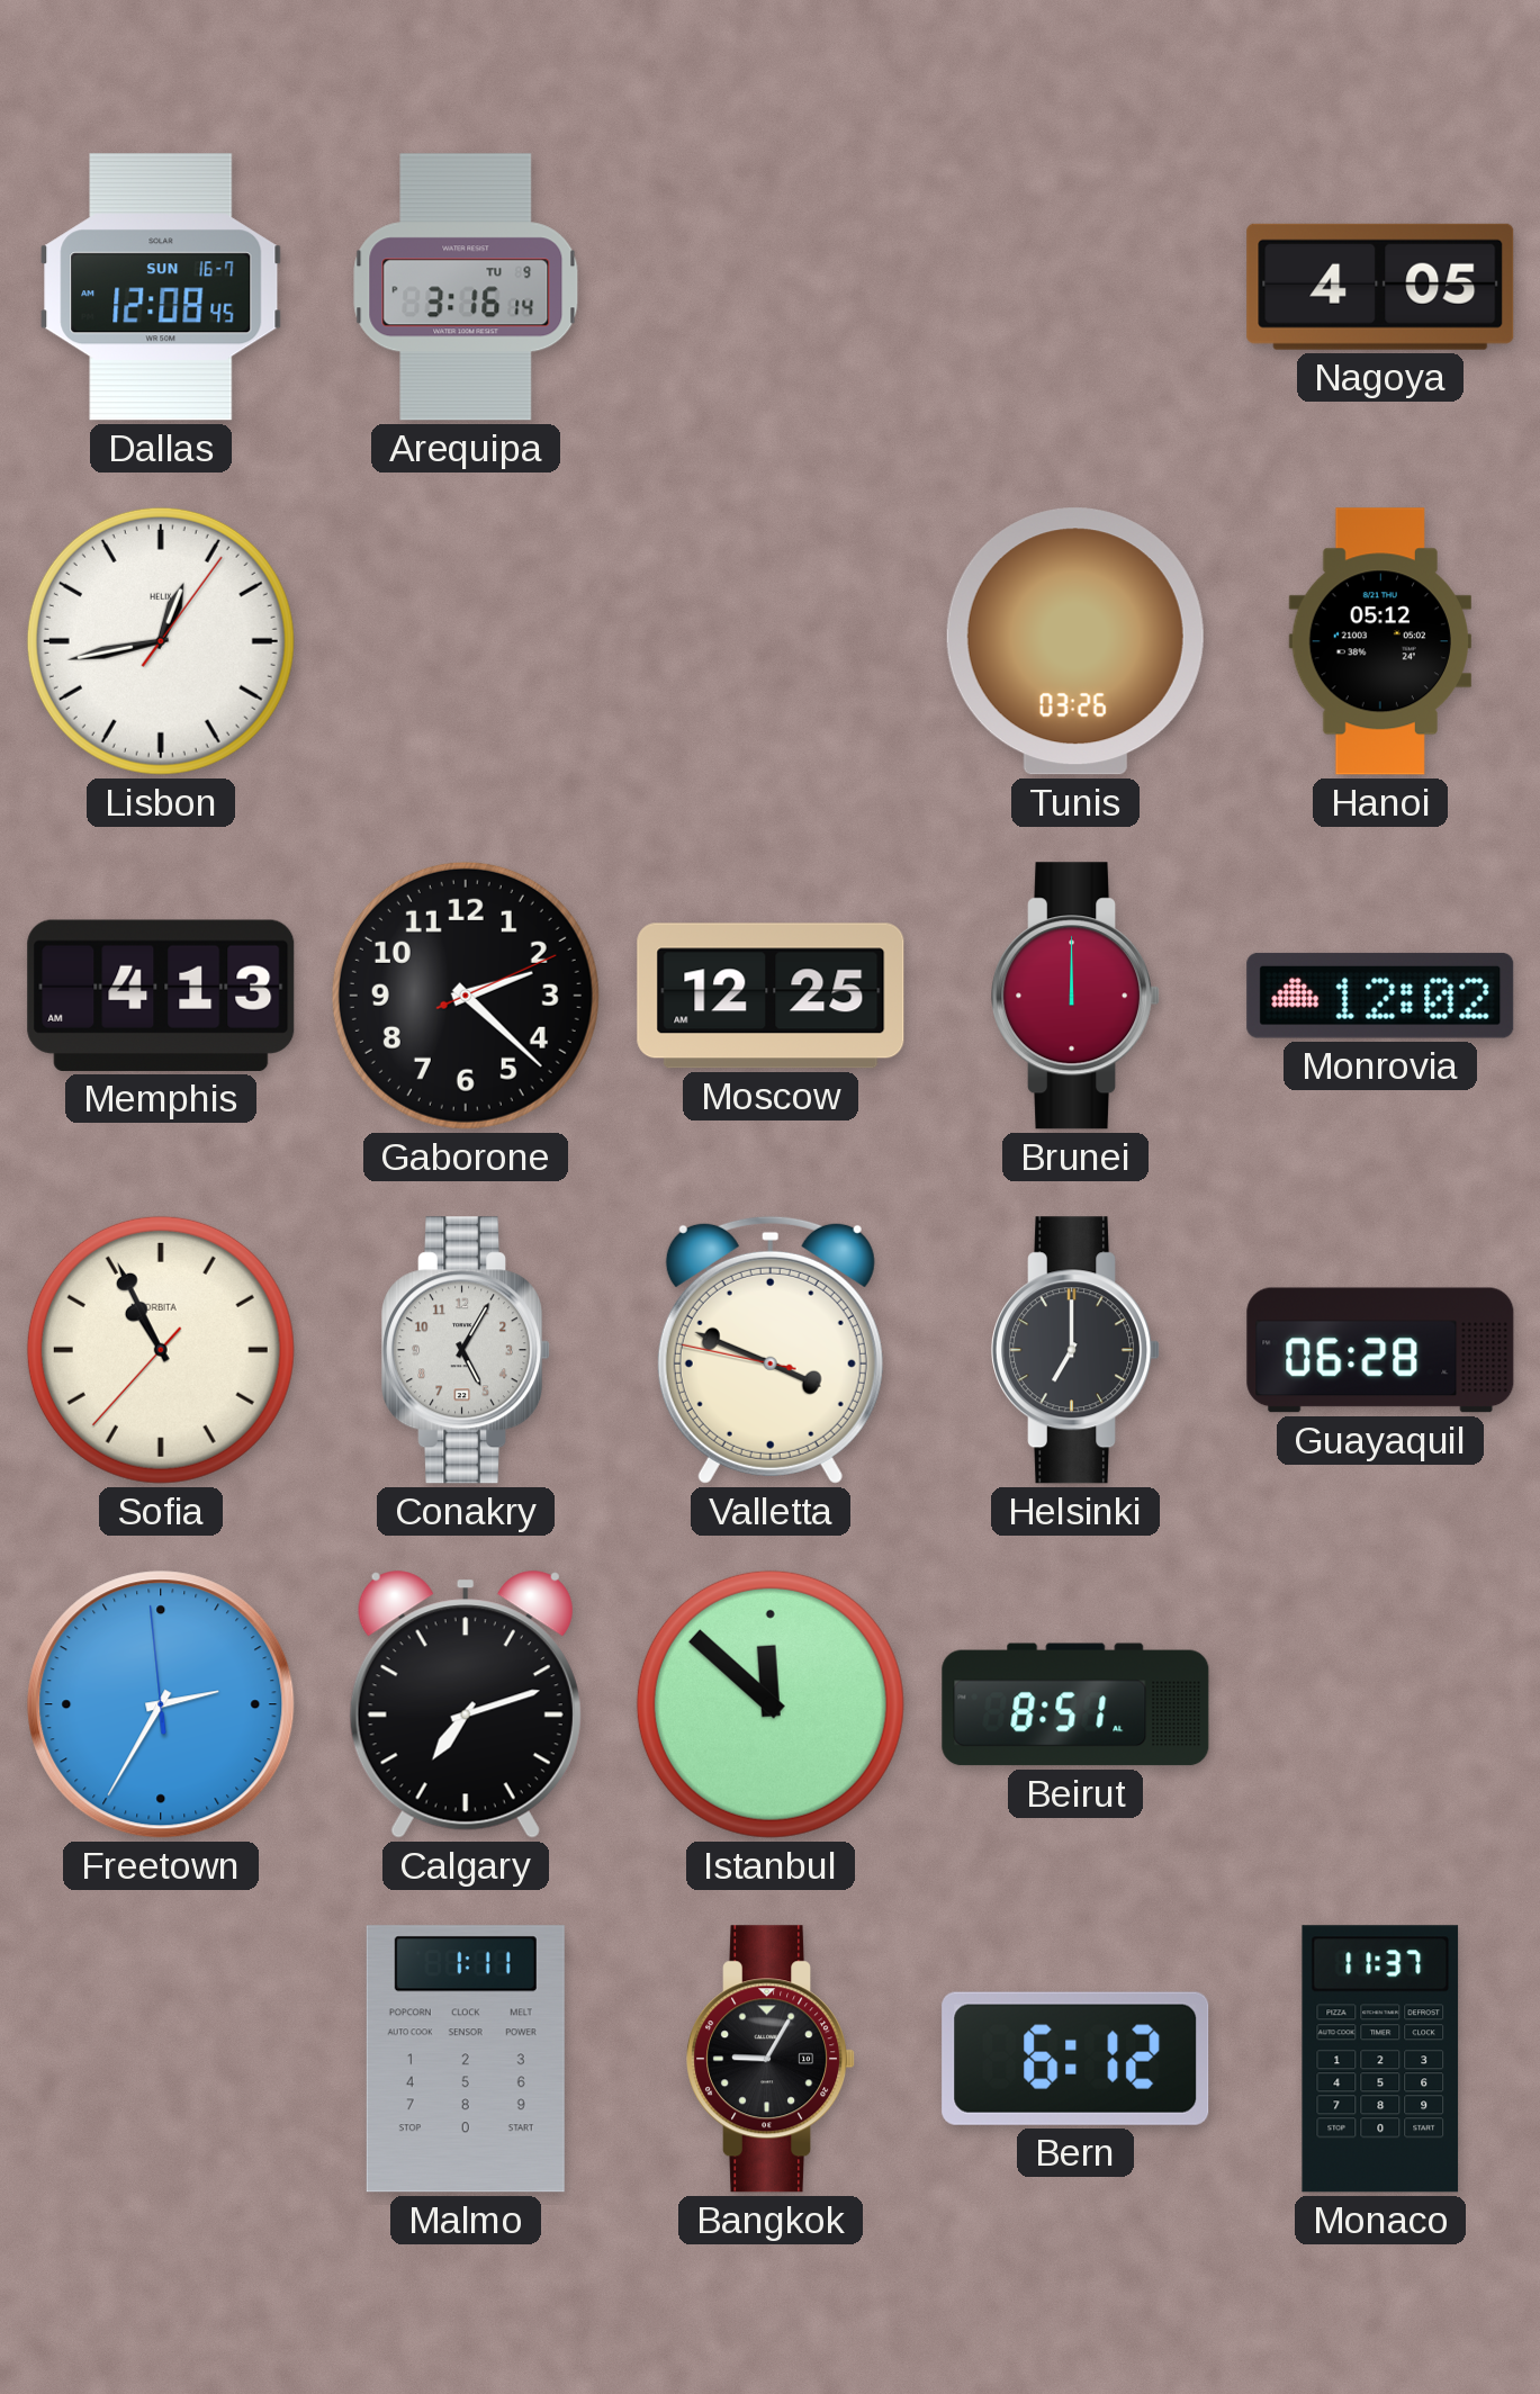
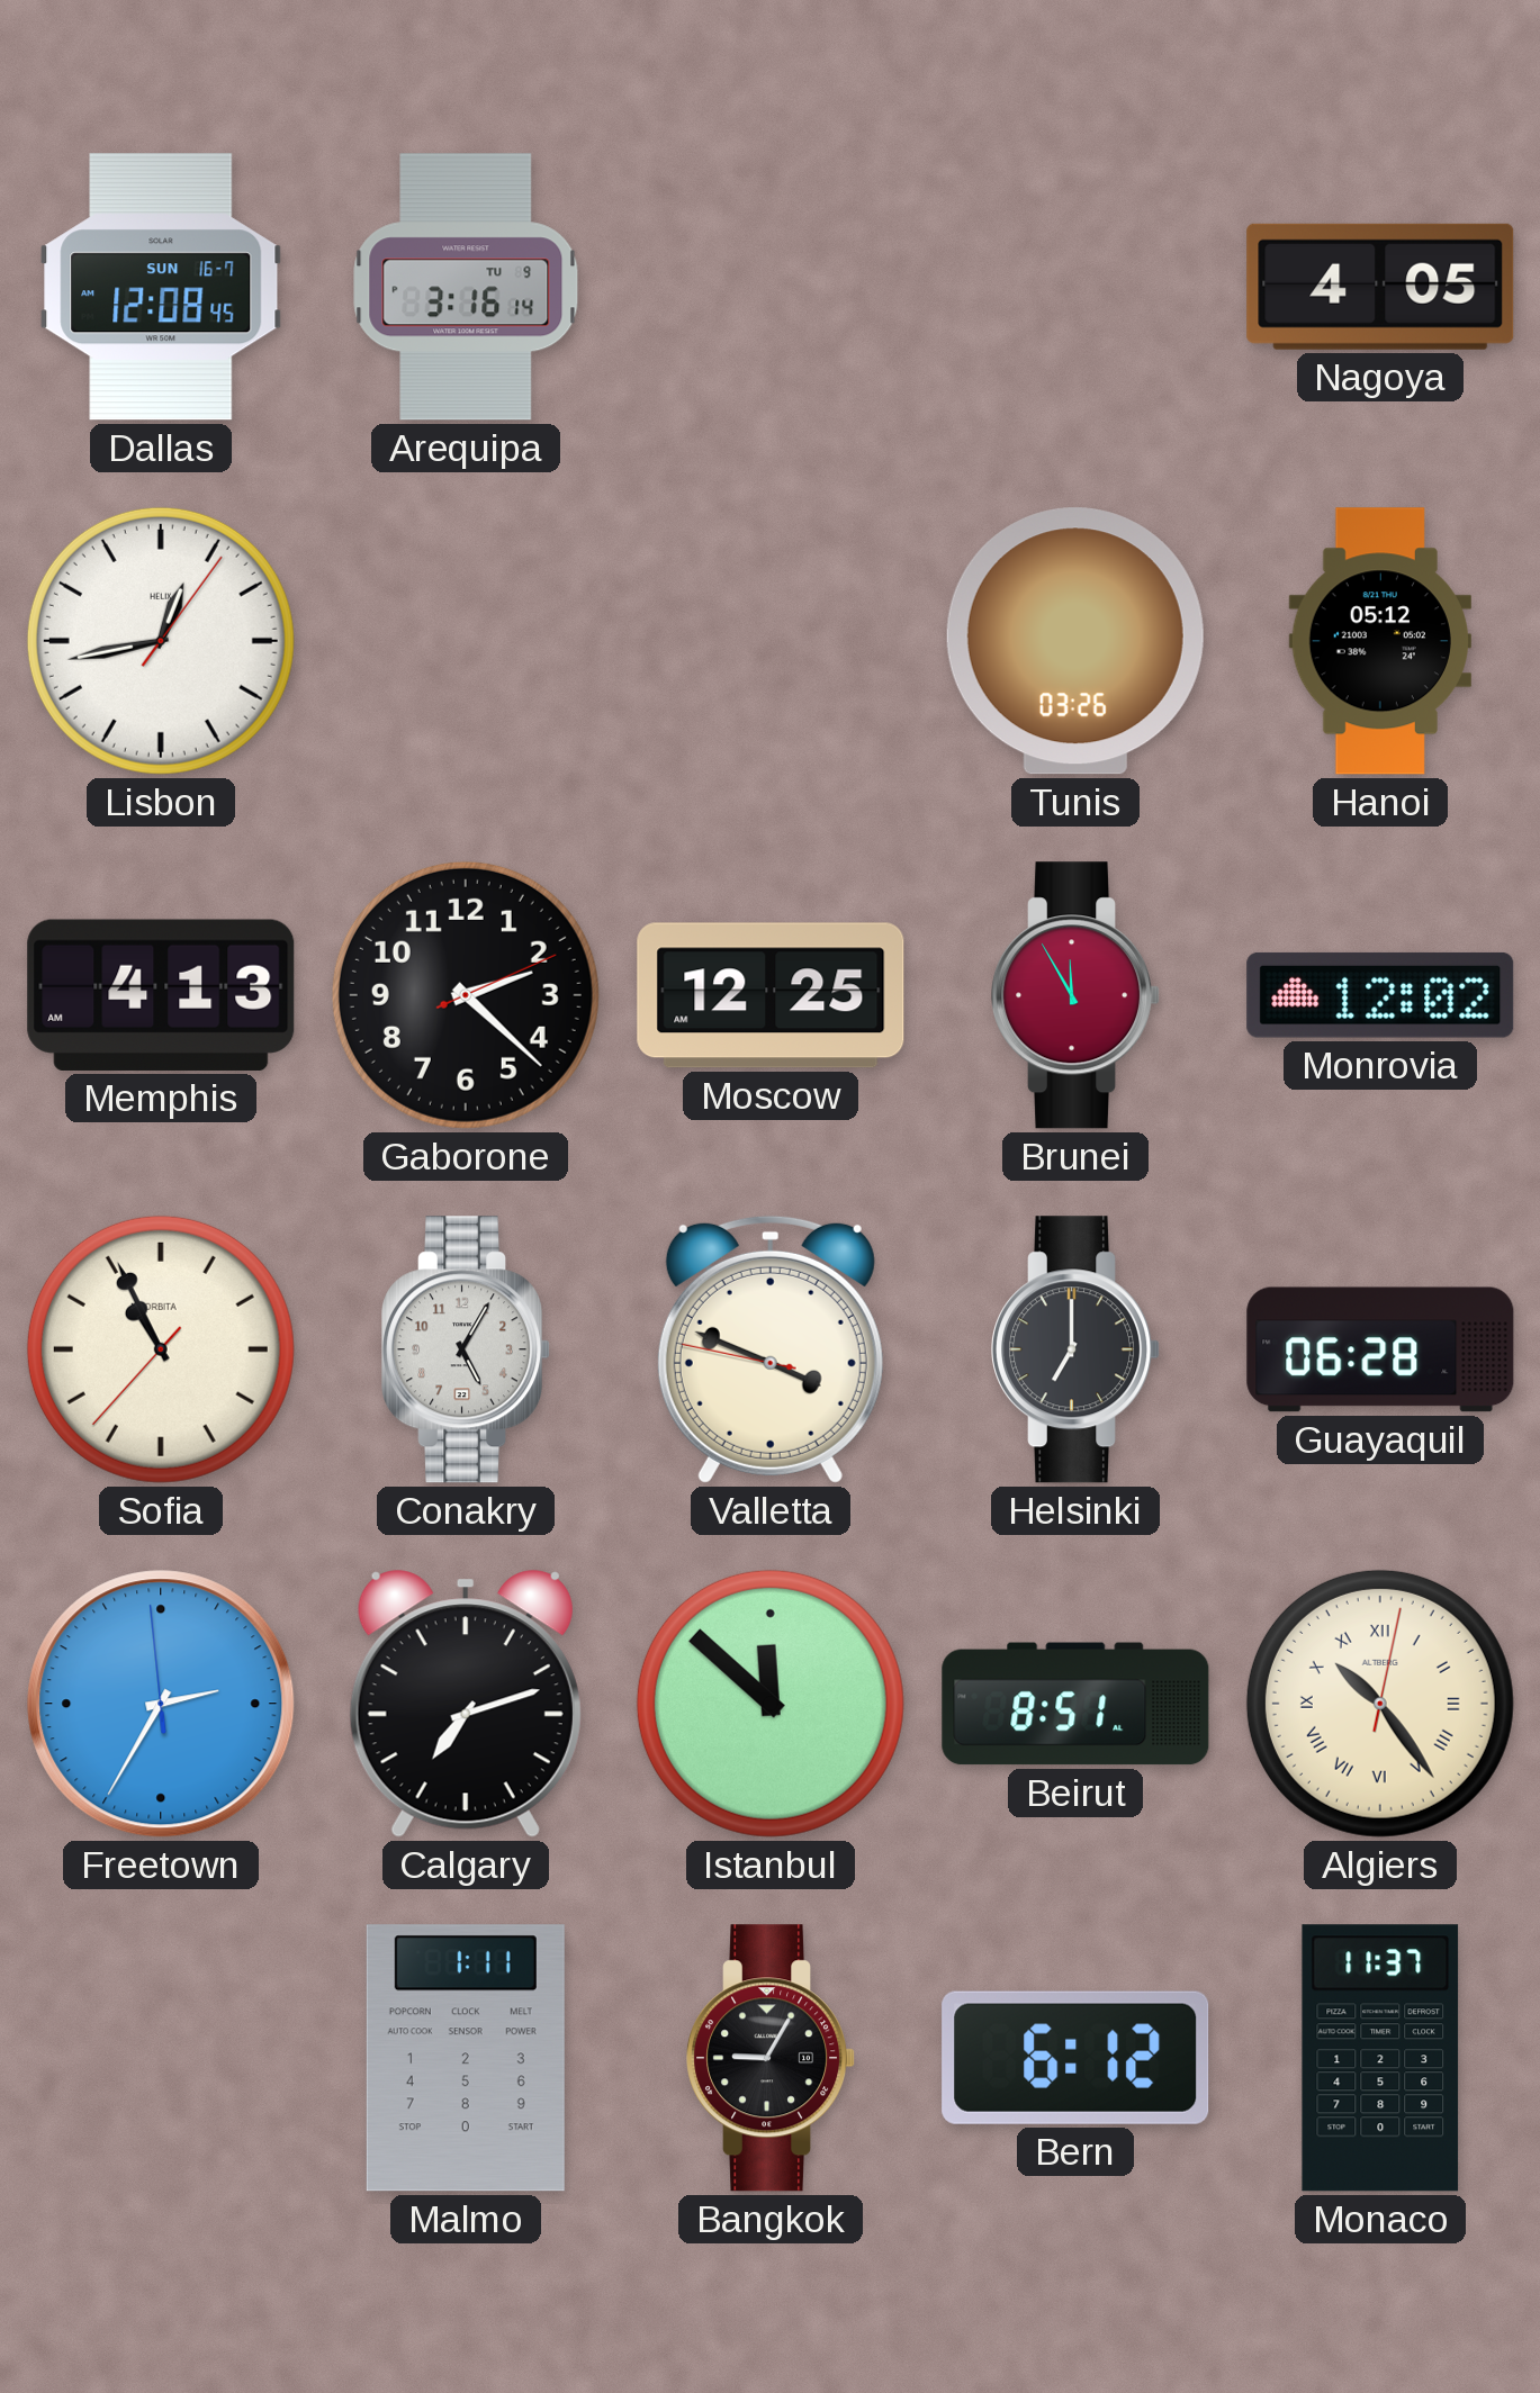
Brunei: 12:00 -> 11:55 (1077, 995)
Algiers: none -> 10:24 (1380, 1704)
